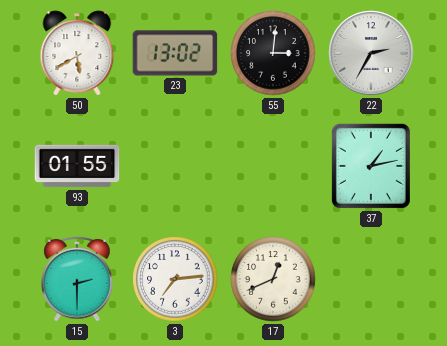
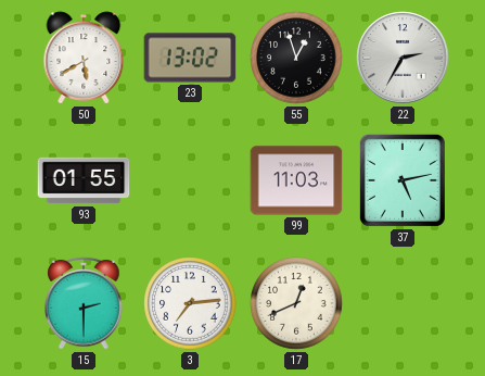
55: 3:01 -> 12:57 (296, 58)
99: none -> 11:03 (296, 180)
37: 1:13 -> 5:13 (403, 180)
